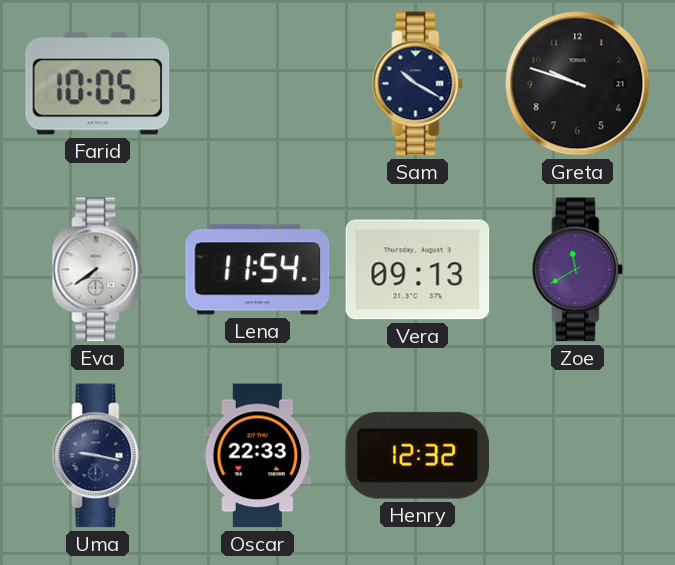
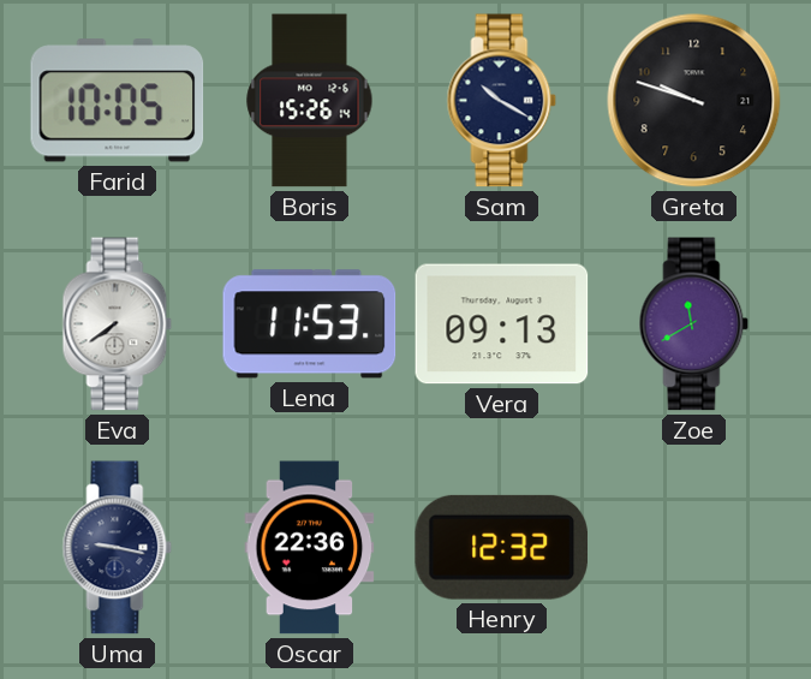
Boris: none -> 15:26 (310, 101)
Lena: 11:54 -> 11:53 (310, 324)
Oscar: 22:33 -> 22:36 (310, 548)
